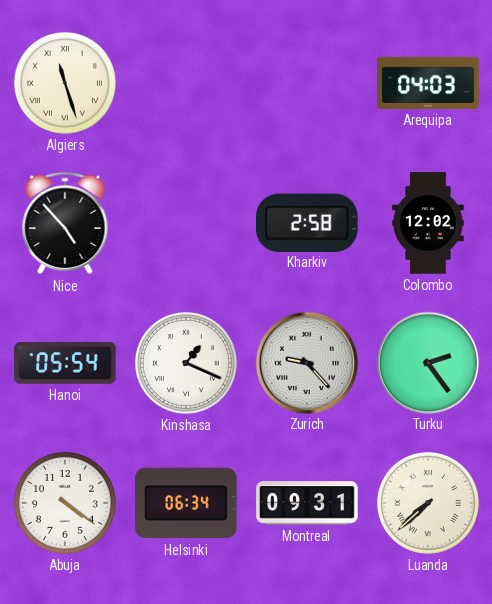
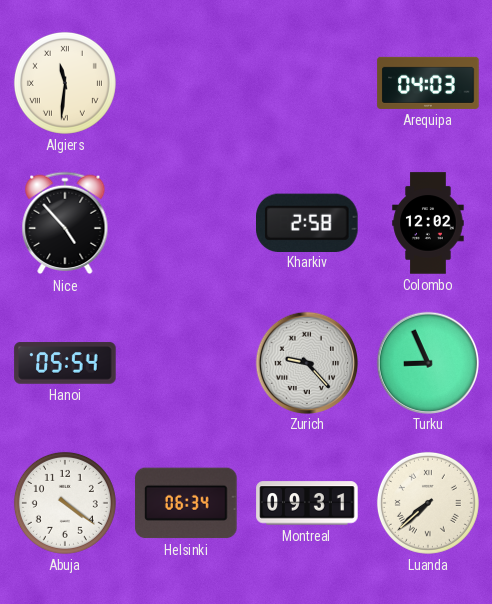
Algiers: 11:27 -> 11:31 (65, 83)
Kinshasa: 1:19 -> none (186, 363)
Turku: 2:24 -> 8:56 (427, 362)
